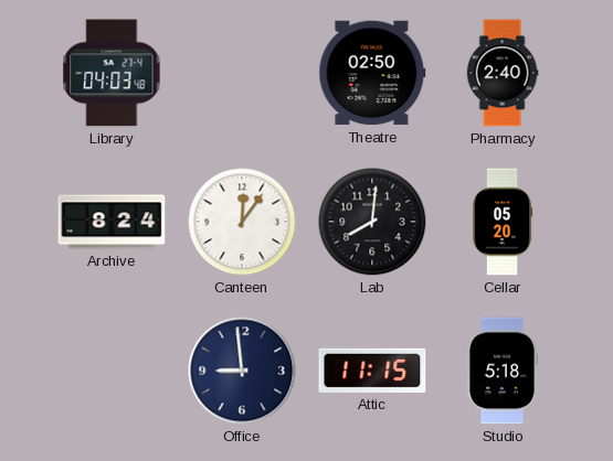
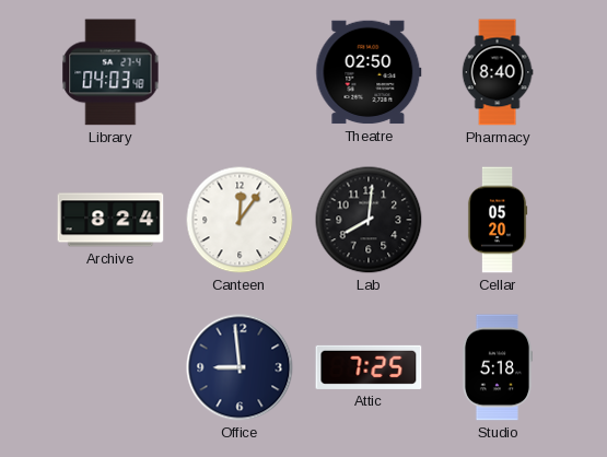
Pharmacy: 2:40 -> 8:40 (498, 72)
Attic: 11:15 -> 7:25 (369, 367)
